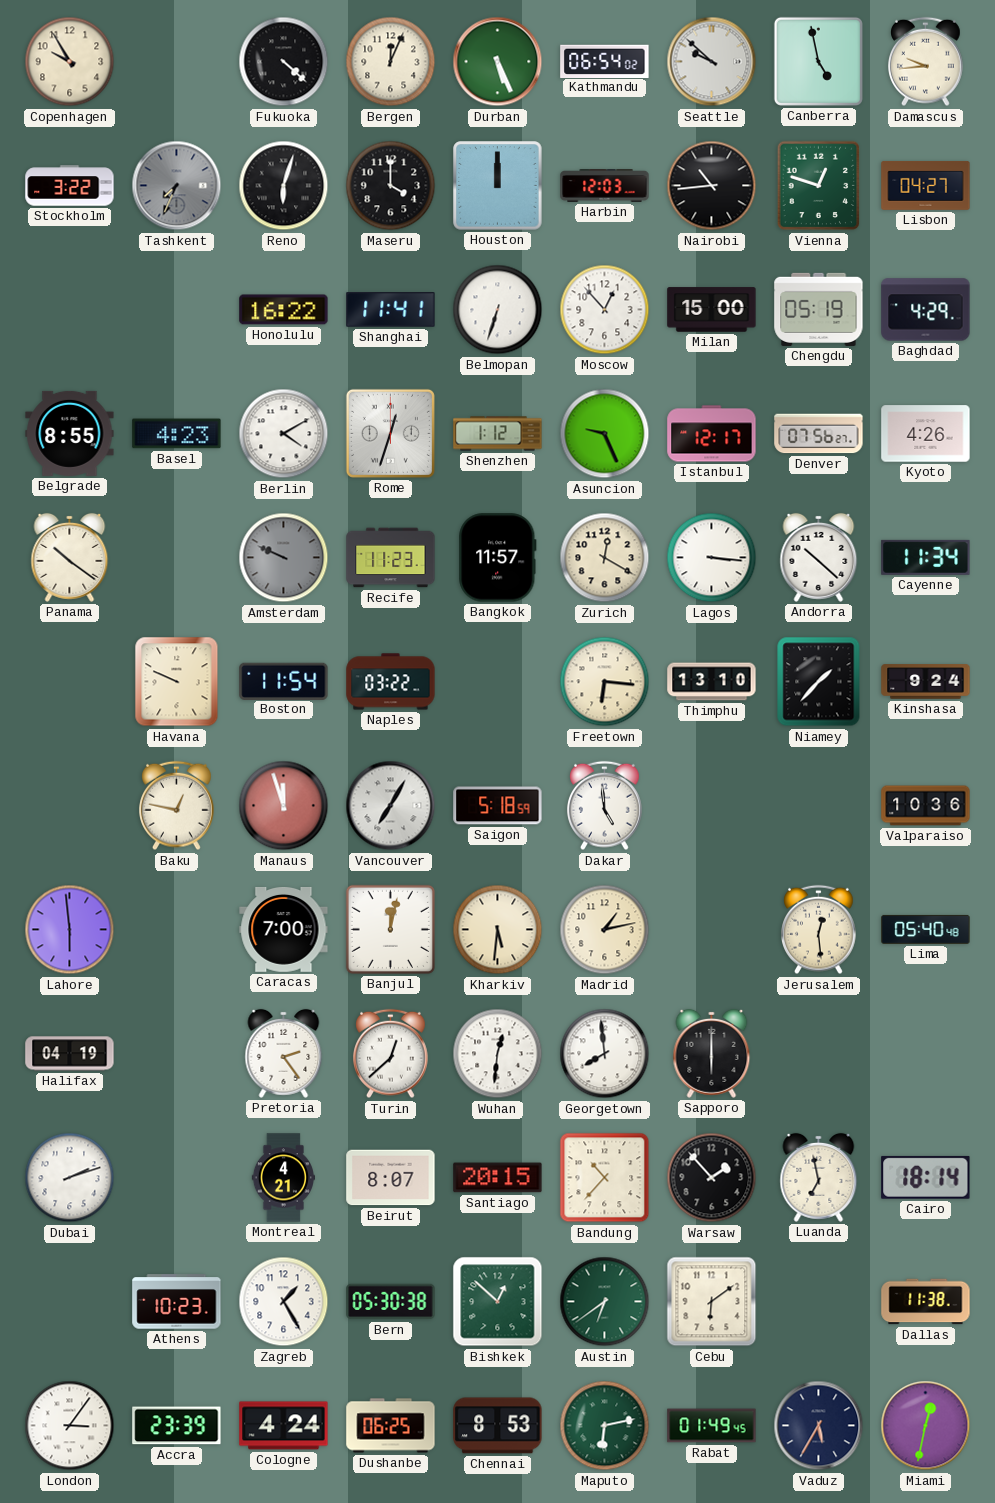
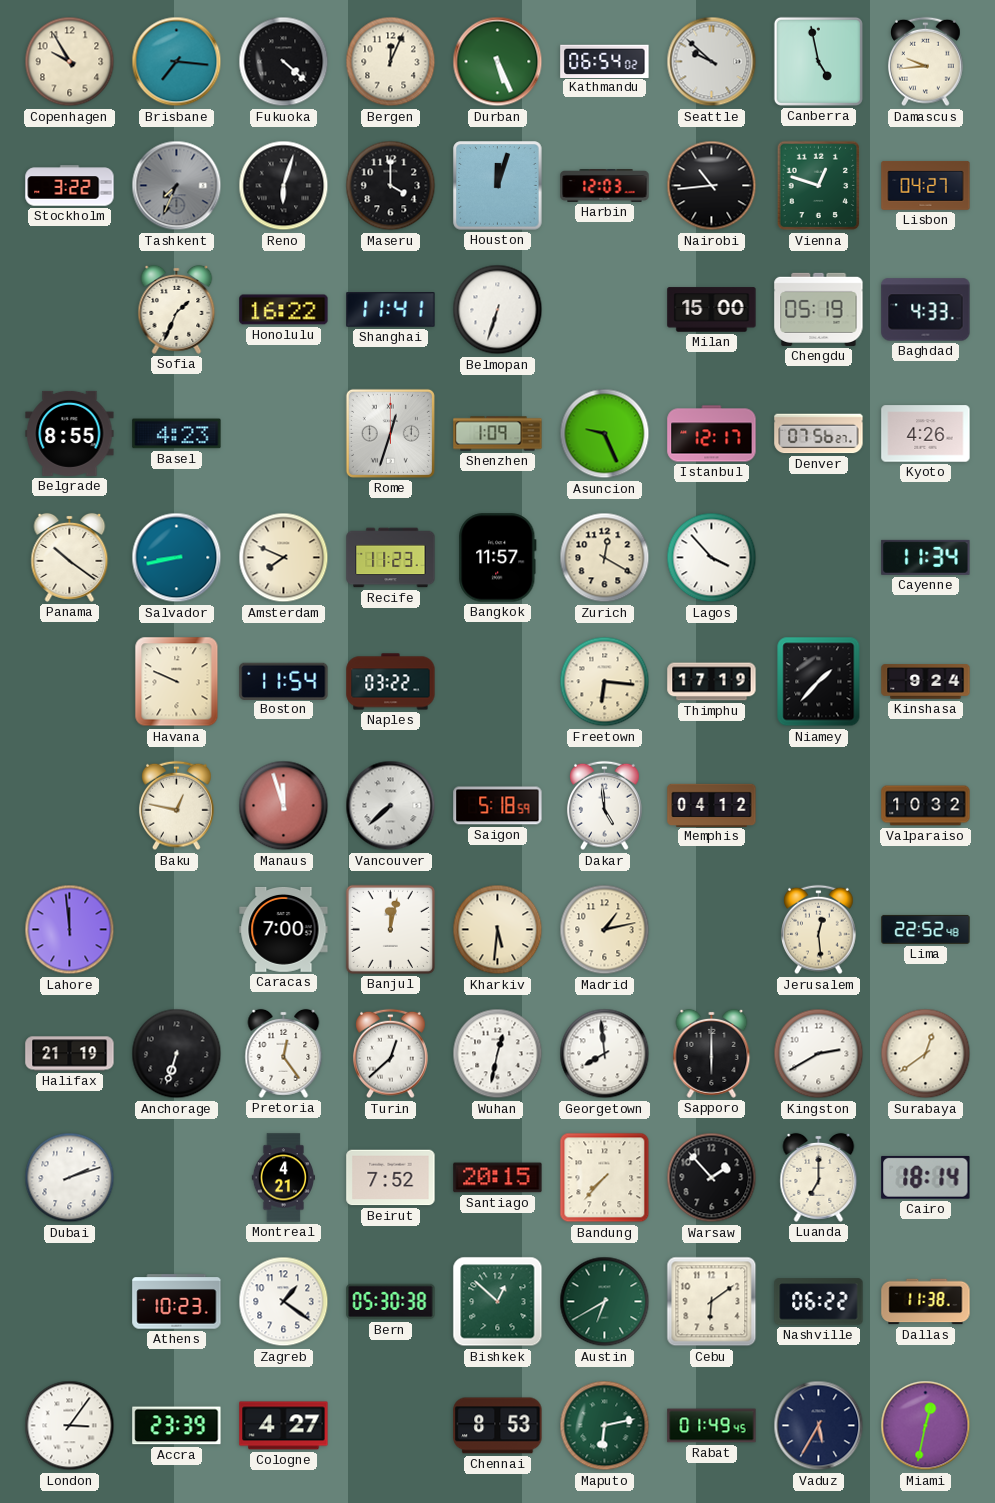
Brisbane: none -> 7:16 (177, 62)
Houston: 12:00 -> 12:03 (498, 186)
Sofia: none -> 1:34 (177, 309)
Moscow: 12:53 -> none (605, 310)
Baghdad: 4:29 -> 4:33 (926, 310)
Berlin: 4:10 -> none (284, 434)
Shenzhen: 1:12 -> 1:09 (498, 434)
Salvador: none -> 8:43 (177, 558)
Amsterdam: 9:49 -> 7:49 (284, 558)
Amsterdam dial: grey -> cream (284, 558)
Lagos: 3:16 -> 3:53 (712, 558)
Andorra: 10:22 -> none (819, 557)
Thimphu: 13:10 -> 17:19 (712, 682)
Vancouver: 7:05 -> 7:38 (391, 806)
Memphis: none -> 04:12 (712, 805)
Valparaiso: 10:36 -> 10:32 (926, 806)
Lahore: 5:59 -> 11:59 (70, 930)
Lima: 05:40 -> 22:52 (926, 929)
Halifax: 04:19 -> 21:19 (70, 1054)
Anchorage: none -> 6:33 (177, 1054)
Pretoria: 2:24 -> 12:24 (284, 1053)
Wuhan: 12:31 -> 12:32 (498, 1054)
Kingston: none -> 2:40 (819, 1054)
Surabaya: none -> 12:39 (926, 1054)
Beirut: 8:07 -> 7:52 (391, 1178)
Bandung: 10:37 -> 7:37 (605, 1178)
Luanda: 6:58 -> 7:00 (819, 1177)
Zagreb: 1:25 -> 1:21 (284, 1302)
Austin: 6:39 -> 6:40 (605, 1302)
Nashville: none -> 06:22 (819, 1302)
Cologne: 4:24 -> 4:27 (284, 1426)
Dushanbe: 06:25 -> none (391, 1426)
